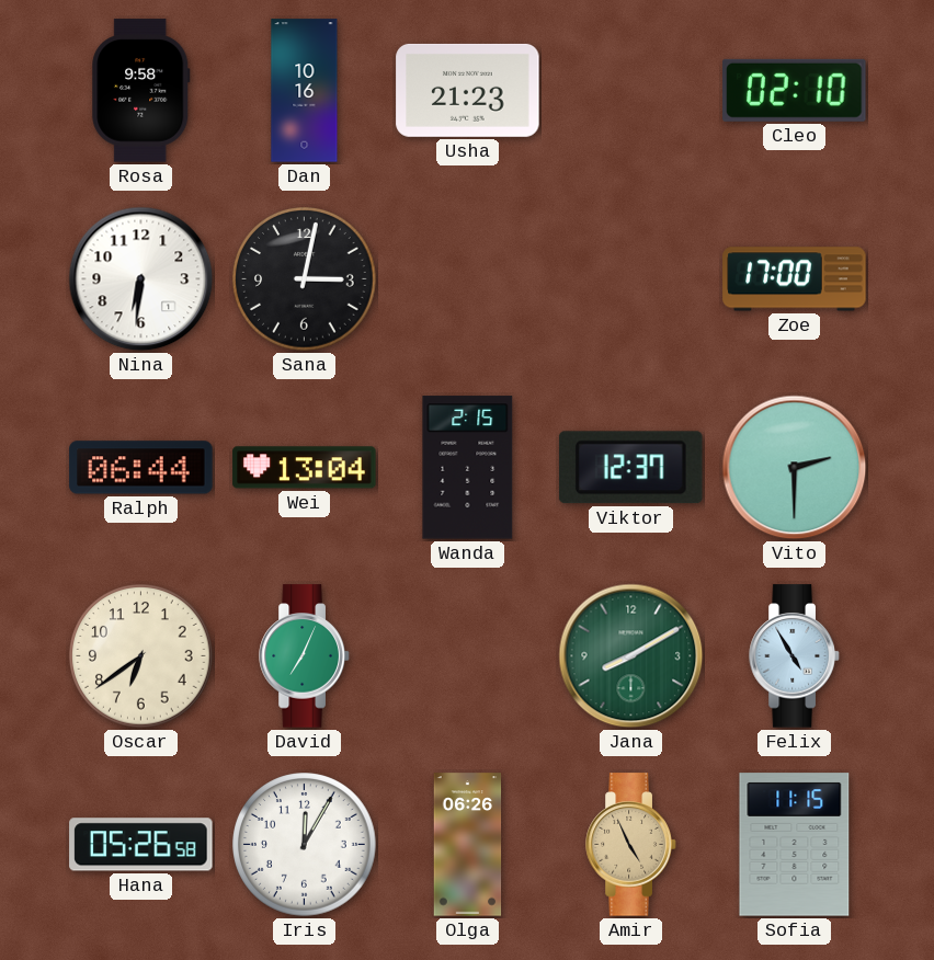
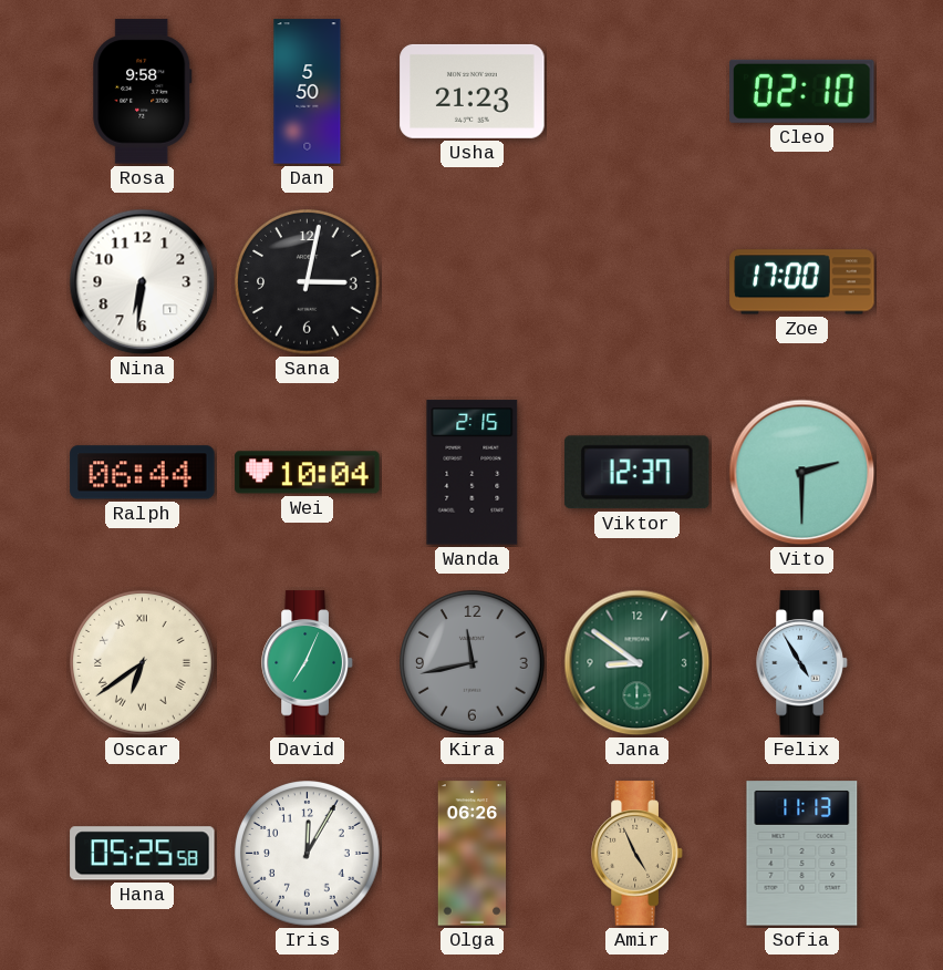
Dan: 10:16 -> 5:50 (308, 92)
Wei: 13:04 -> 10:04 (308, 473)
Oscar numerals: Arabic -> Roman (143, 663)
Kira: none -> 11:43 (473, 663)
Jana: 8:10 -> 8:51 (638, 663)
Hana: 05:26 -> 05:25 (143, 854)
Sofia: 11:15 -> 11:13 (802, 854)
